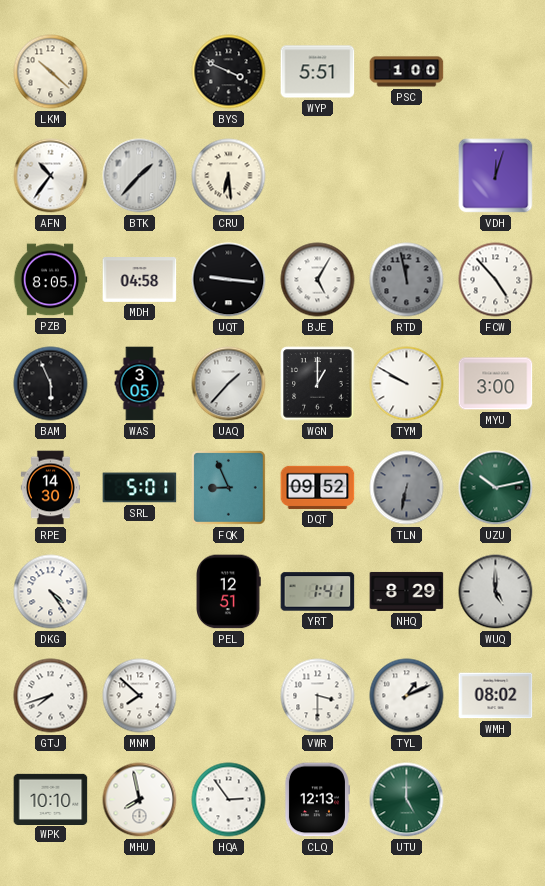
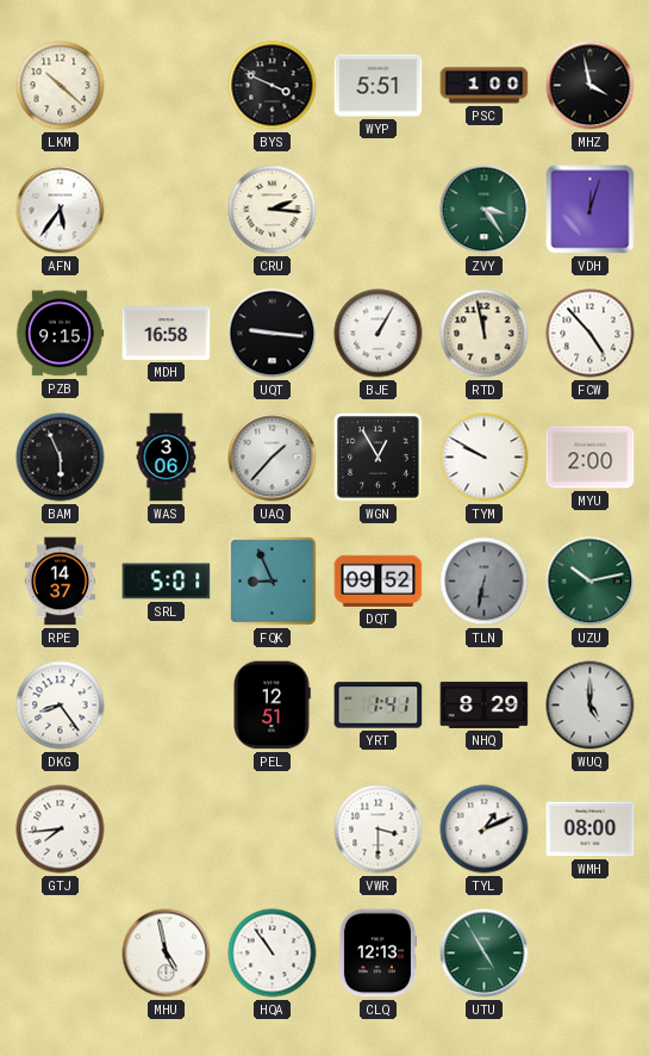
MHZ: none -> 3:58 (591, 86)
AFN: 10:36 -> 5:36 (61, 210)
BTK: 1:37 -> none (140, 176)
CRU: 6:29 -> 2:16 (273, 210)
ZVY: none -> 3:24 (485, 210)
PZB: 8:05 -> 9:15 (60, 334)
MDH: 04:58 -> 16:58 (167, 334)
BJE: 5:05 -> 1:05 (379, 334)
RTD dial: grey -> cream (485, 334)
WAS: 3:05 -> 3:06 (167, 458)
WGN: 1:00 -> 12:55 (379, 458)
MYU: 3:00 -> 2:00 (591, 458)
RPE: 14:30 -> 14:37 (60, 582)
DKG: 4:24 -> 8:24 (61, 706)
GTJ: 7:42 -> 7:44 (61, 830)
MNM: 7:52 -> none (140, 696)
WMH: 08:02 -> 08:00 (591, 830)
WPK: 10:10 -> none (51, 799)
MHU: 7:58 -> 4:58 (167, 953)
HQA: 2:54 -> 10:54 (273, 953)
UTU: 5:00 -> 4:55 (485, 953)
